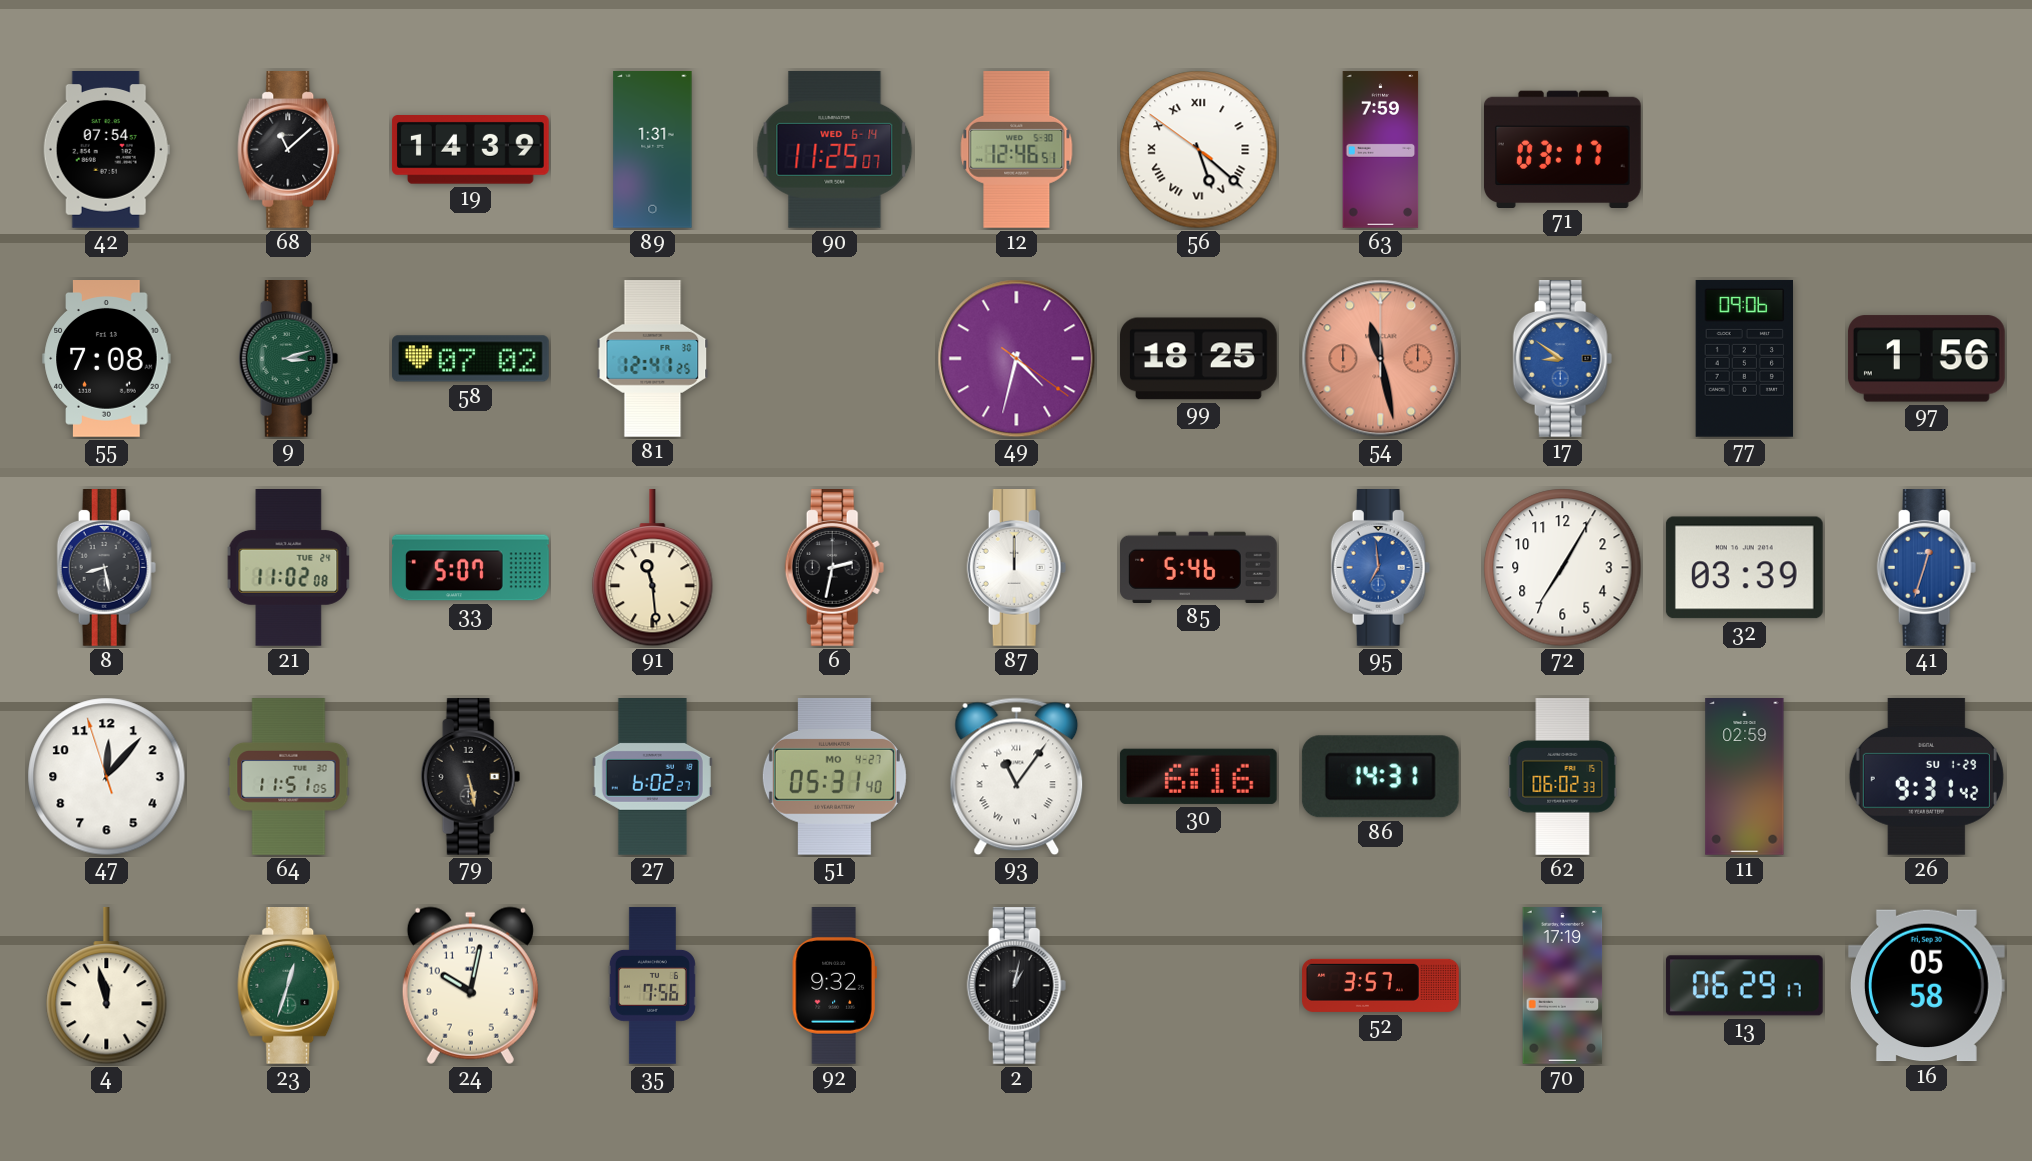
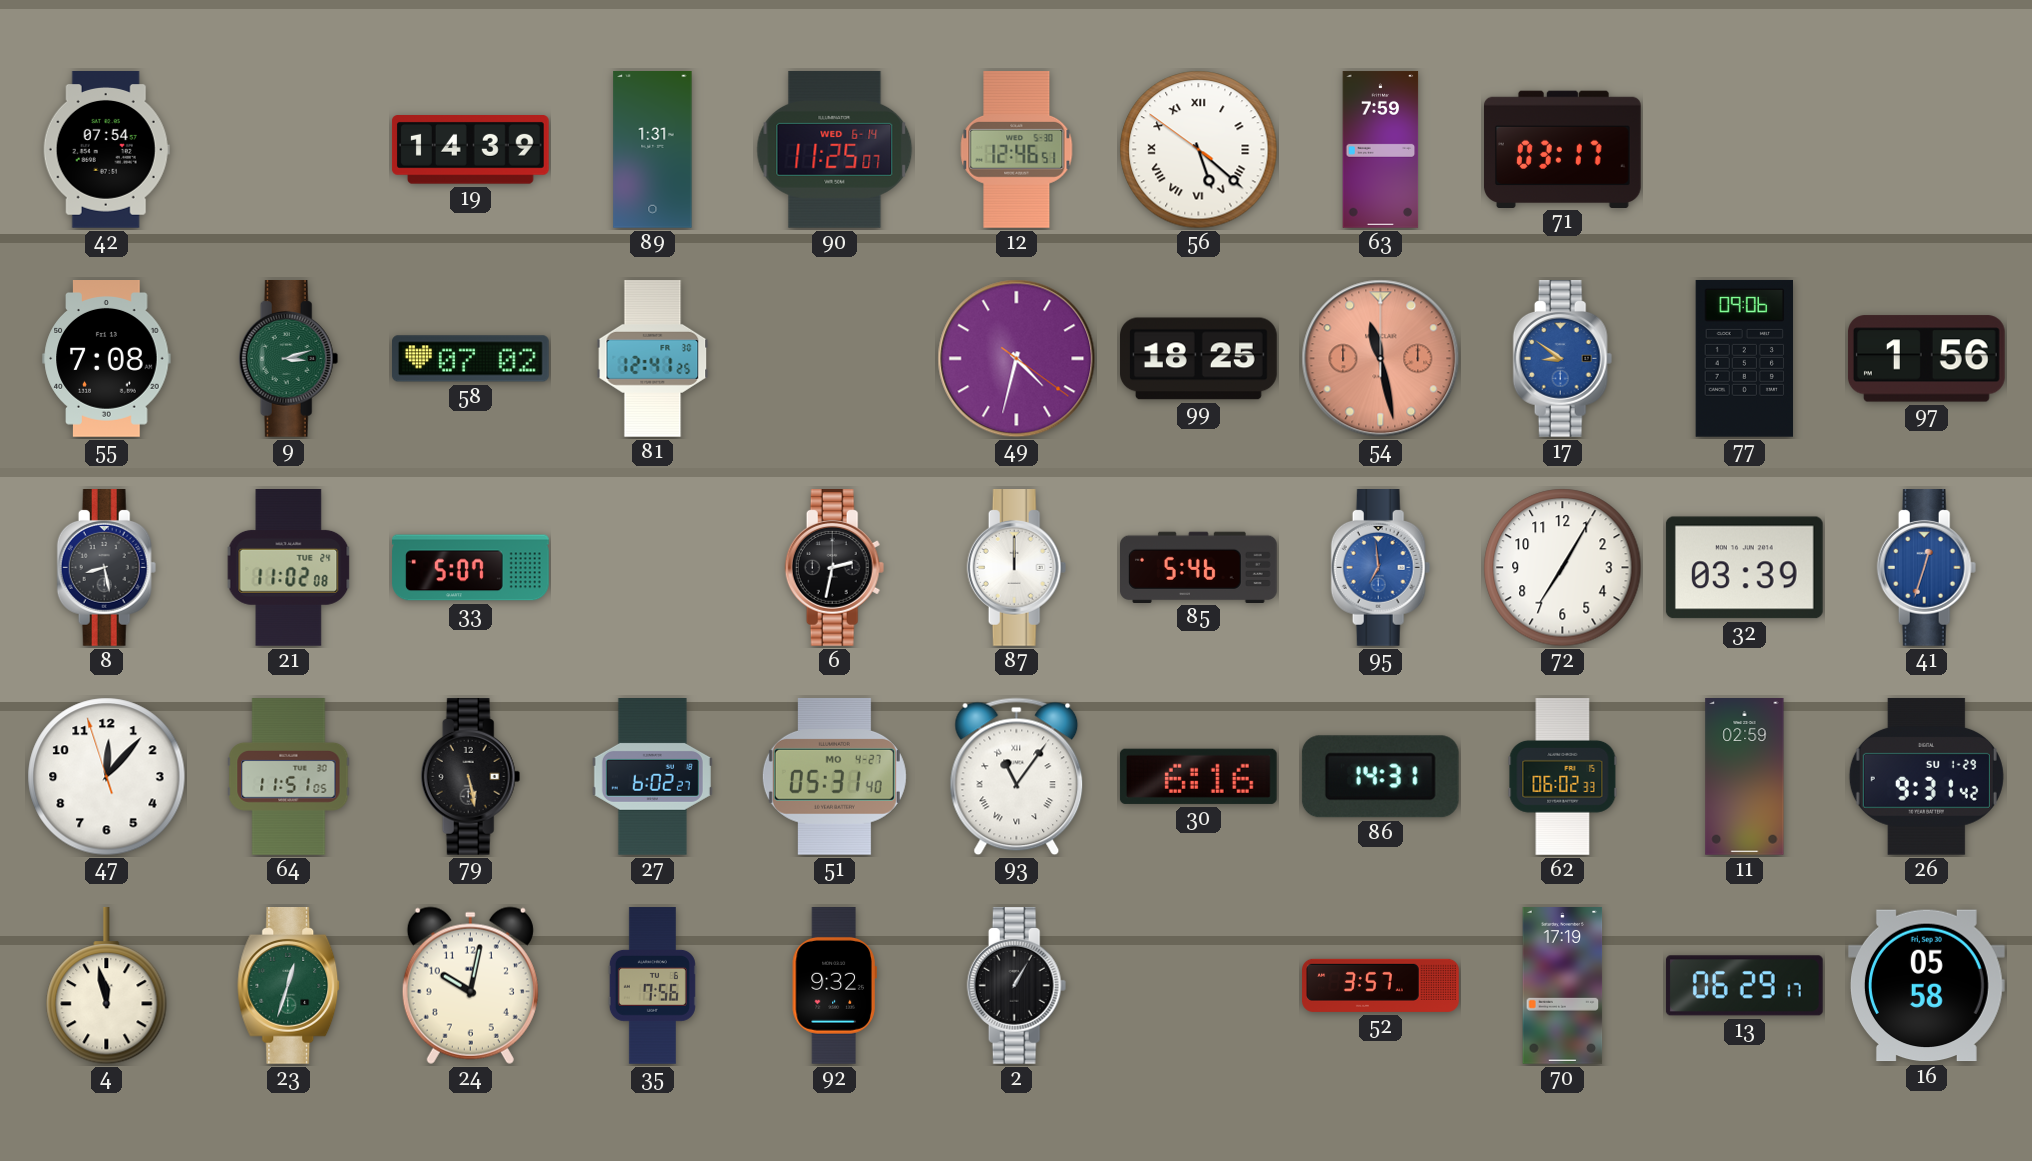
68: 11:08 -> none (289, 150)
91: 11:29 -> none (653, 568)
2: 1:02 -> 1:05 (1017, 986)
